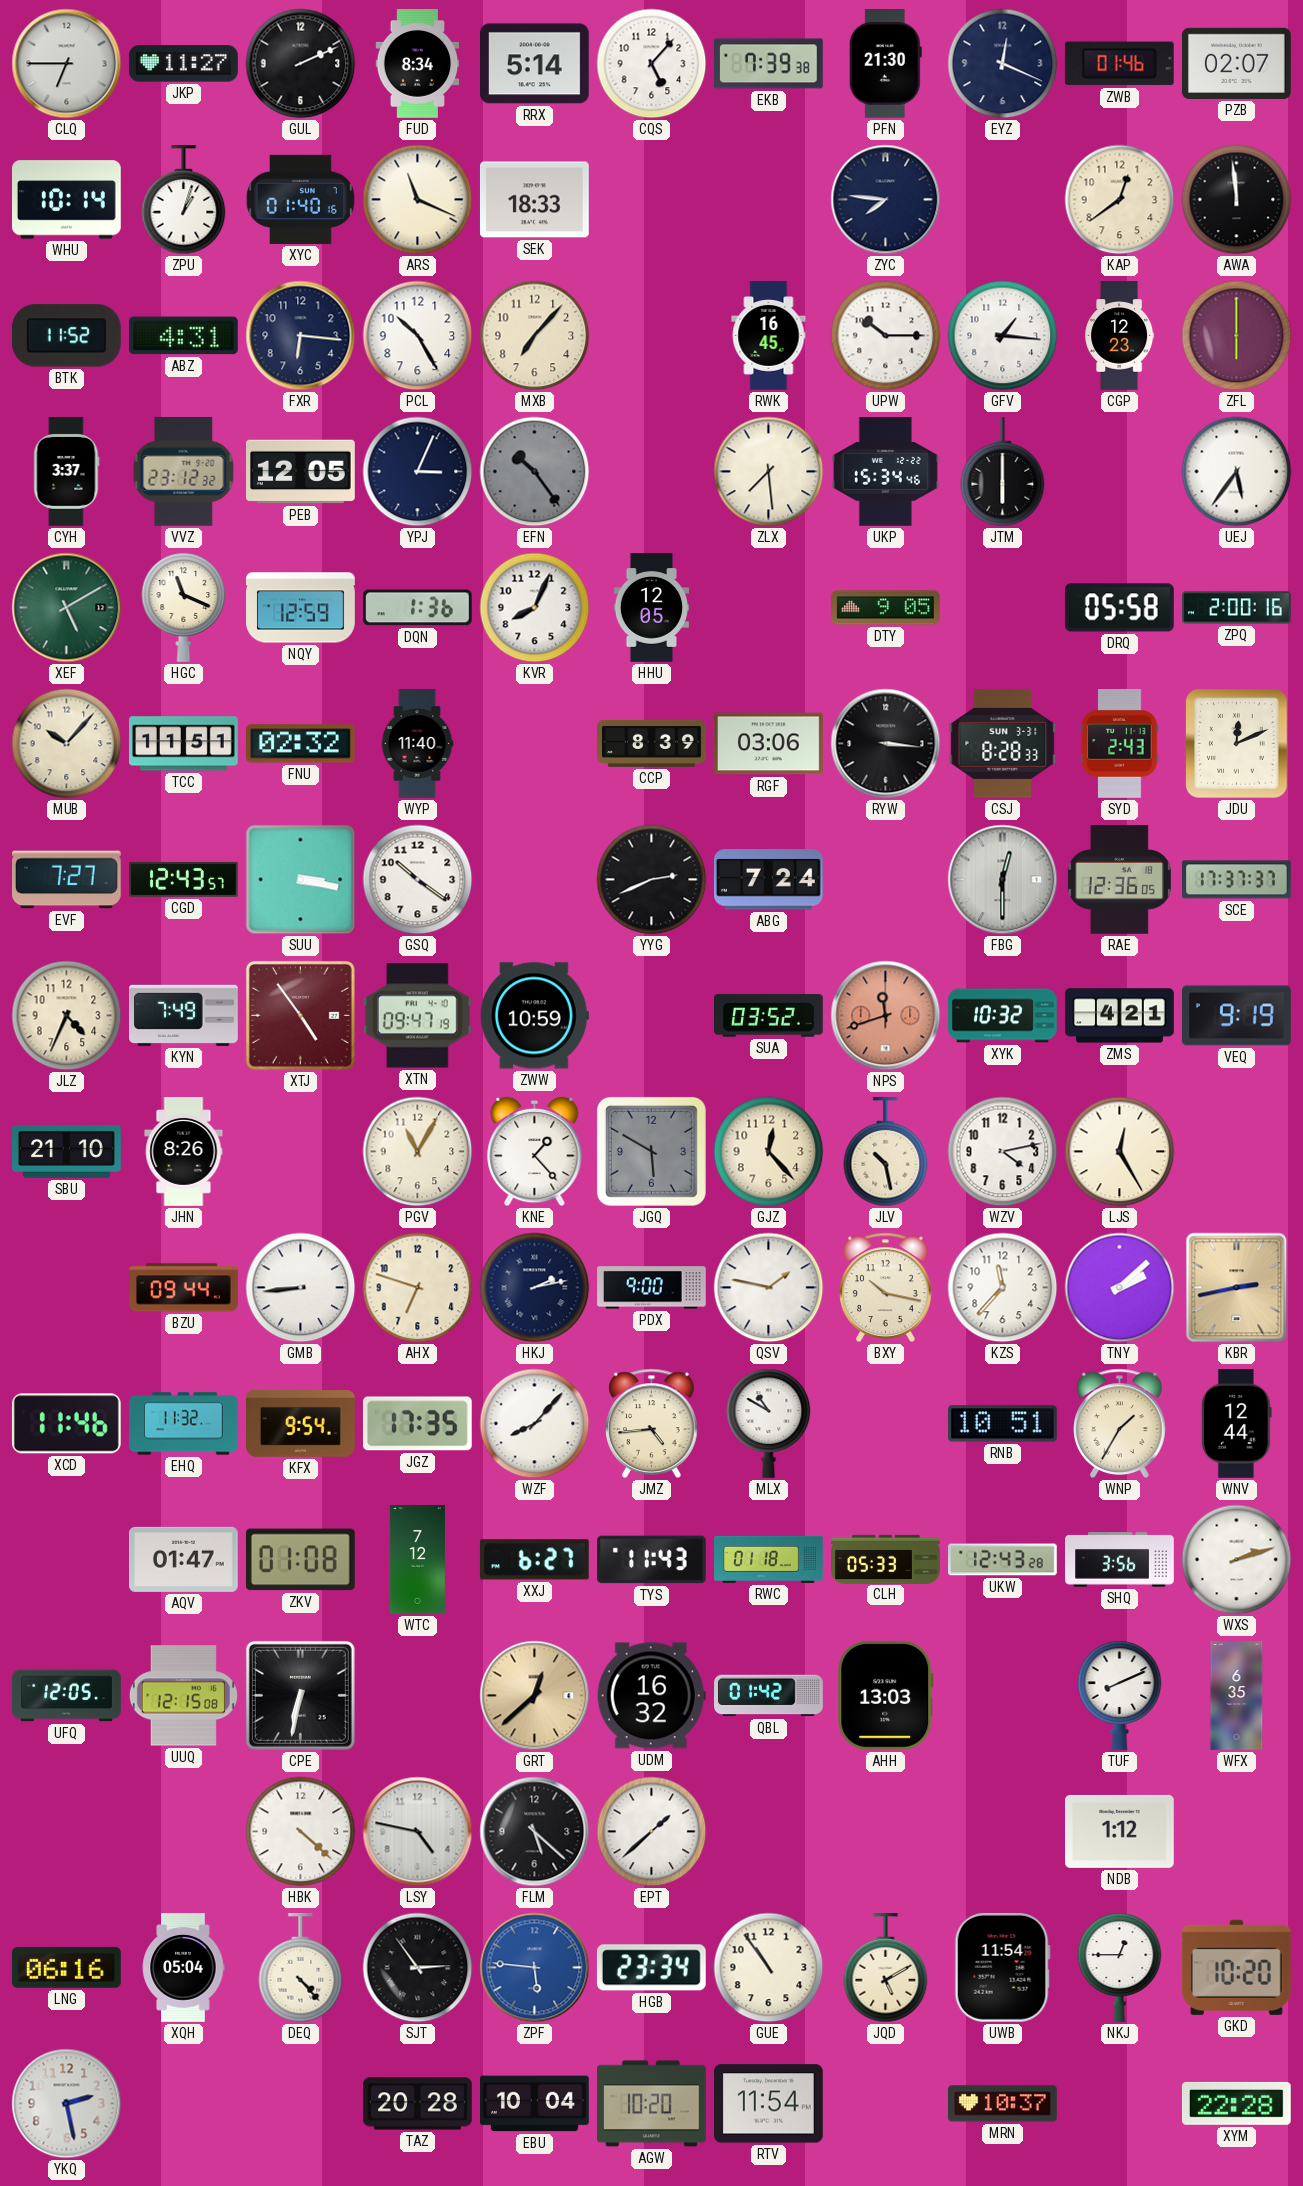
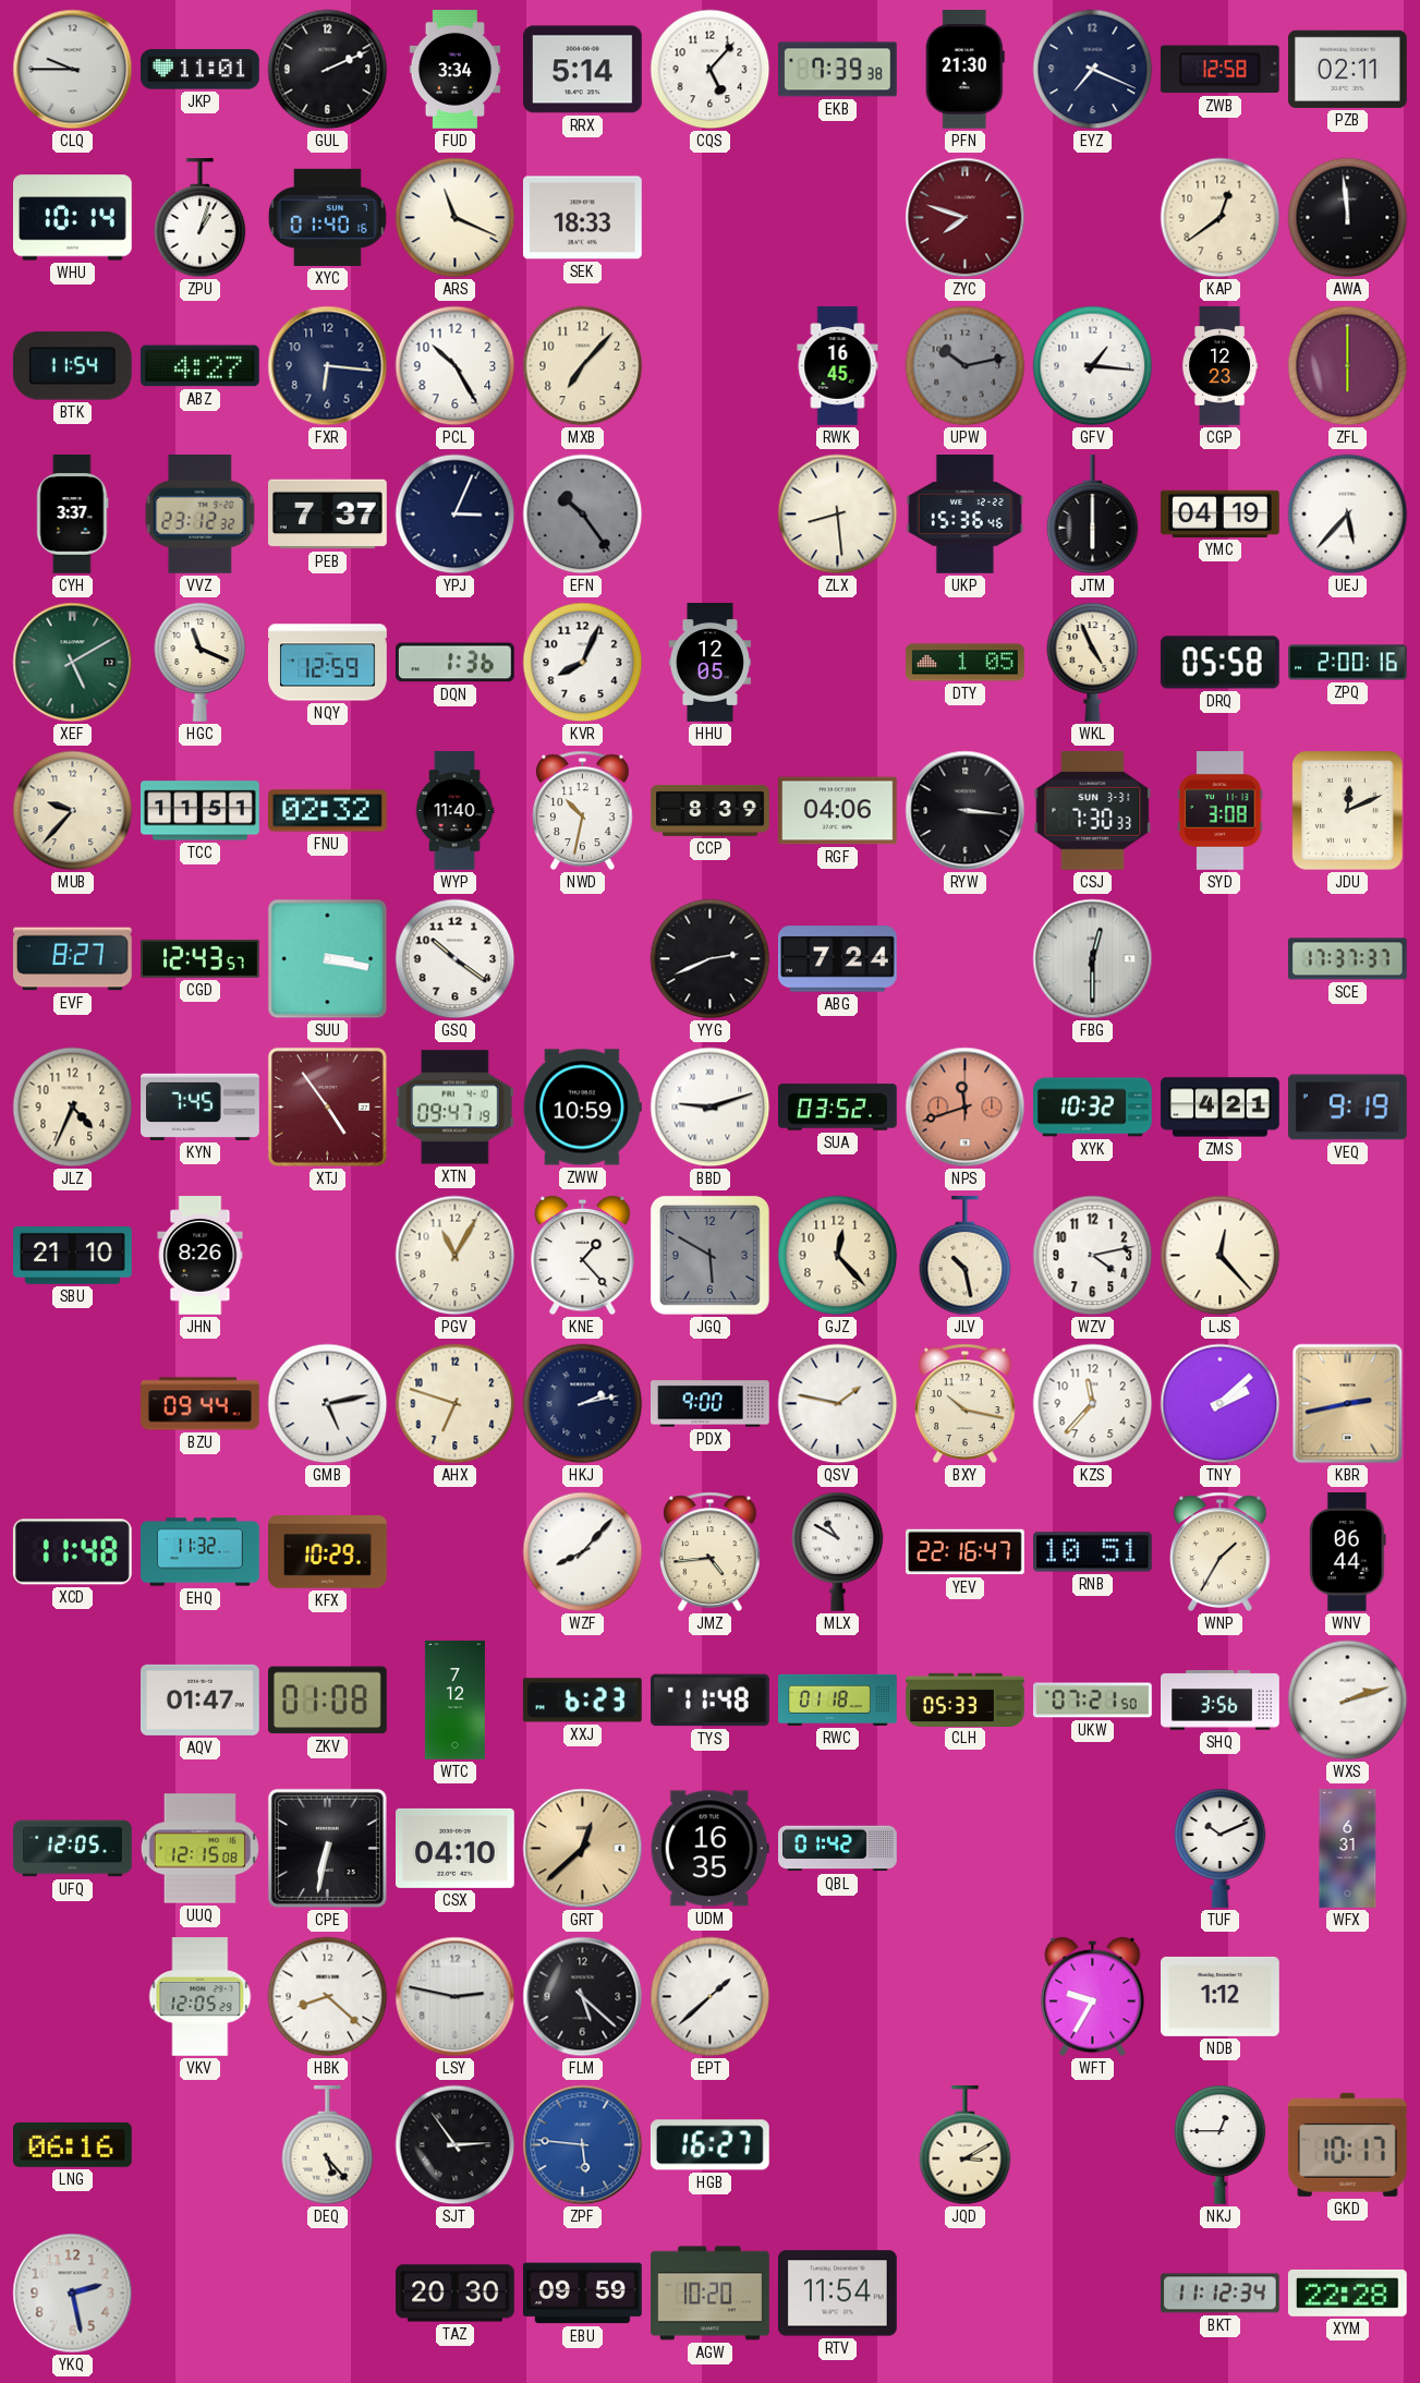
CLQ: 6:45 -> 9:45 (73, 70)
JKP: 11:27 -> 11:01 (201, 70)
FUD: 8:34 -> 3:34 (456, 70)
EYZ: 12:19 -> 7:19 (1093, 70)
ZWB: 01:46 -> 12:58 (1219, 70)
PZB: 02:07 -> 02:11 (1348, 69)
ZYC: 7:46 -> 7:48 (966, 218)
ZYC dial: navy -> burgundy (966, 218)
BTK: 11:52 -> 11:54 (72, 366)
ABZ: 4:31 -> 4:27 (199, 366)
UPW: 10:15 -> 10:13 (966, 366)
UPW dial: white -> grey (966, 366)
PEB: 12:05 -> 7:37 (328, 515)
ZLX: 7:29 -> 8:29 (838, 515)
UKP: 15:34 -> 15:36 (964, 515)
YMC: none -> 04:19 (1221, 513)
UEJ: 5:36 -> 5:37 (1348, 515)
DTY: 9:05 -> 1:05 (966, 663)
WKL: none -> 4:56 (1093, 662)
MUB: 10:07 -> 9:37 (73, 811)
NWD: none -> 10:32 (583, 810)
RGF: 03:06 -> 04:06 (838, 811)
CSJ: 8:28 -> 7:30 (1093, 810)
SYD: 2:43 -> 3:08 (1221, 811)
EVF: 7:27 -> 8:27 (73, 959)
RAE: 12:36 -> none (1119, 880)
KYN: 7:49 -> 7:45 (201, 1106)
BBD: none -> 9:12 (711, 1108)
LJS: 12:25 -> 12:23 (1221, 1256)
GMB: 8:44 -> 5:13 (328, 1404)
XCD: 11:46 -> 11:48 (72, 1552)
KFX: 9:54 -> 10:29 (328, 1552)
JGZ: 17:35 -> none (417, 1424)
YEV: none -> 22:16 (966, 1552)
WNV: 12:44 -> 06:44 (1348, 1552)
XXJ: 6:27 -> 6:23 (582, 1701)
TYS: 11:43 -> 11:48 (711, 1701)
UKW: 12:43 -> 07:21 (1093, 1701)
CSX: none -> 04:10 (456, 1848)
UDM: 16:32 -> 16:35 (709, 1849)
AHH: 13:03 -> none (886, 1695)
TUF: 8:11 -> 10:11 (1221, 1848)
WFX: 6:35 -> 6:31 (1348, 1849)
VKV: none -> 12:05 (201, 1997)
HBK: 4:22 -> 8:22 (328, 1997)
LSY: 4:47 -> 2:47 (456, 1997)
WFT: none -> 9:35 (1093, 1997)
XQH: 05:04 -> none (183, 1968)
DEQ: 4:23 -> 5:23 (328, 2146)
HGB: 23:34 -> 16:27 (709, 2145)
GUE: 10:54 -> none (769, 1968)
JQD: 5:10 -> 3:10 (966, 2146)
UWB: 11:54 -> none (1002, 1967)
GKD: 10:20 -> 10:17 (1347, 2144)
TAZ: 20:28 -> 20:30 (456, 2294)
EBU: 10:04 -> 09:59 (583, 2294)
MRN: 10:37 -> none (1003, 2104)
BKT: none -> 11:12 (1221, 2294)
